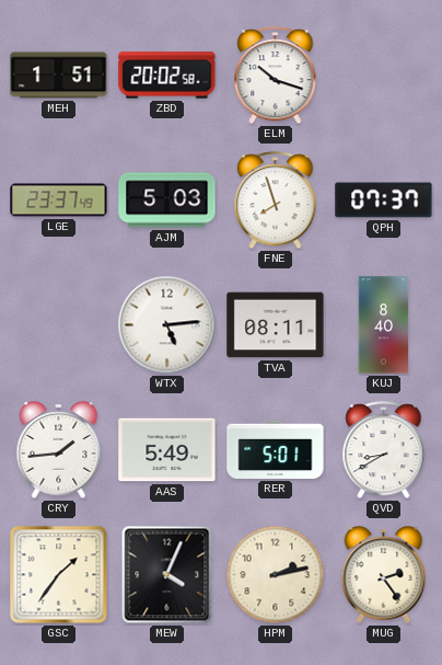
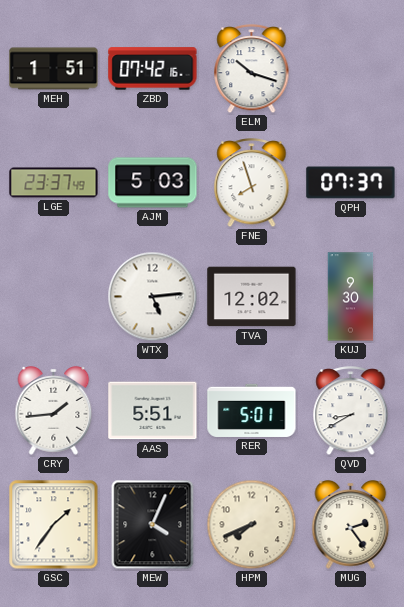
ZBD: 20:02 -> 07:42 (153, 69)
TVA: 08:11 -> 12:02 (252, 297)
KUJ: 8:40 -> 9:30 (351, 297)
AAS: 5:49 -> 5:51 (153, 411)
HPM: 2:13 -> 7:41 (252, 525)
